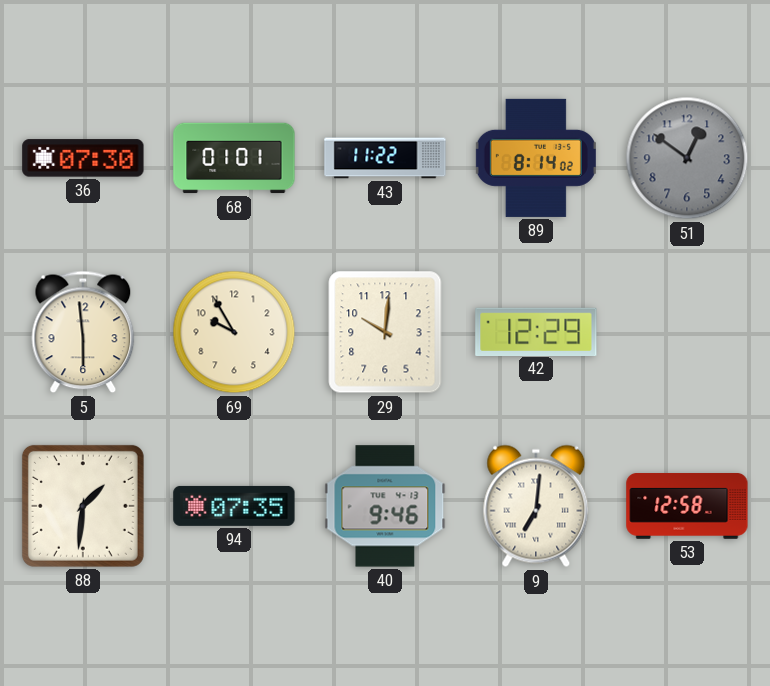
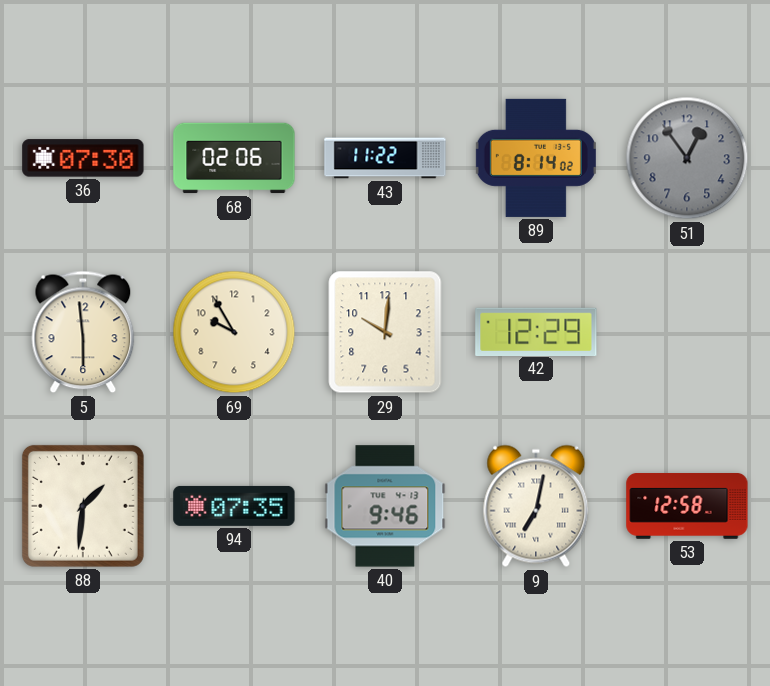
68: 01:01 -> 02:06 (234, 158)
51: 12:51 -> 12:54 (687, 158)
9: 7:01 -> 7:02 (536, 506)
